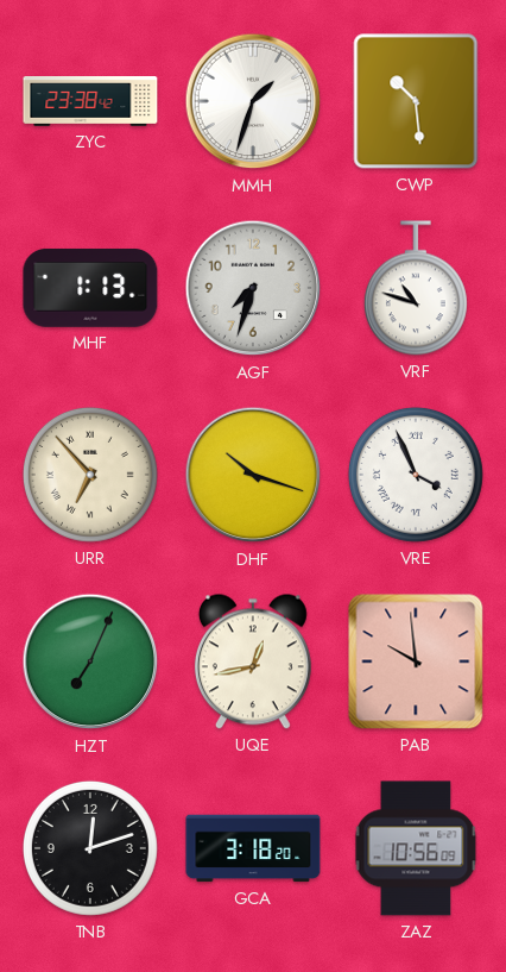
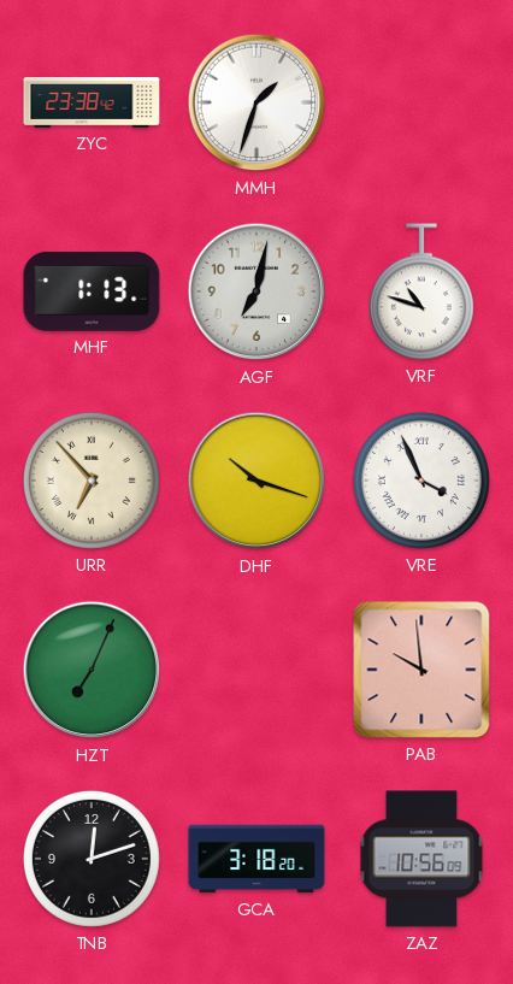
CWP: 10:29 -> none (416, 101)
AGF: 7:33 -> 7:02 (256, 291)
UQE: 12:43 -> none (253, 661)
